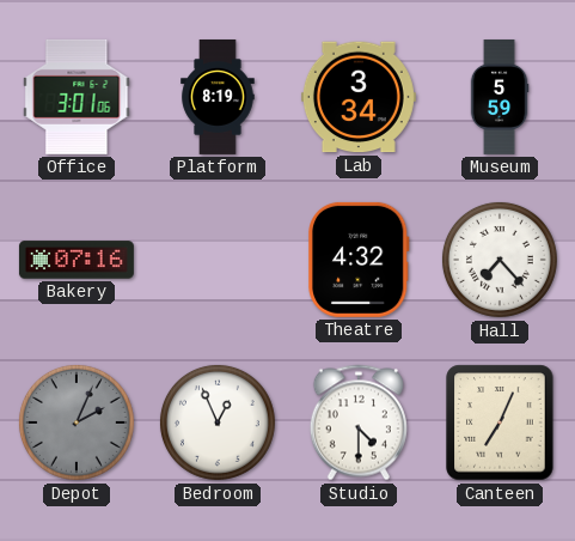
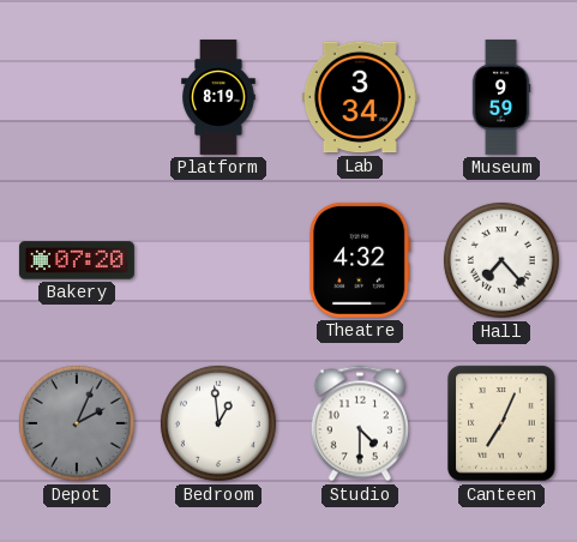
Office: 3:01 -> none (77, 97)
Museum: 5:59 -> 9:59 (501, 97)
Bakery: 07:16 -> 07:20 (77, 260)
Bedroom: 12:56 -> 12:59 (218, 423)
